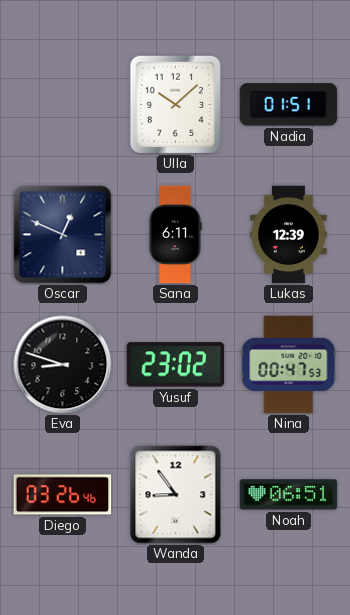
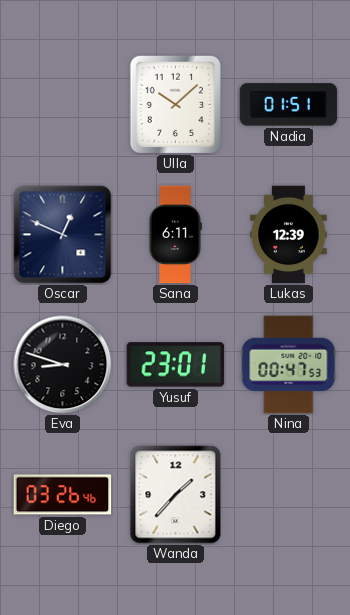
Yusuf: 23:02 -> 23:01 (176, 365)
Wanda: 8:54 -> 1:37 (176, 495)
Noah: 06:51 -> none (289, 495)
